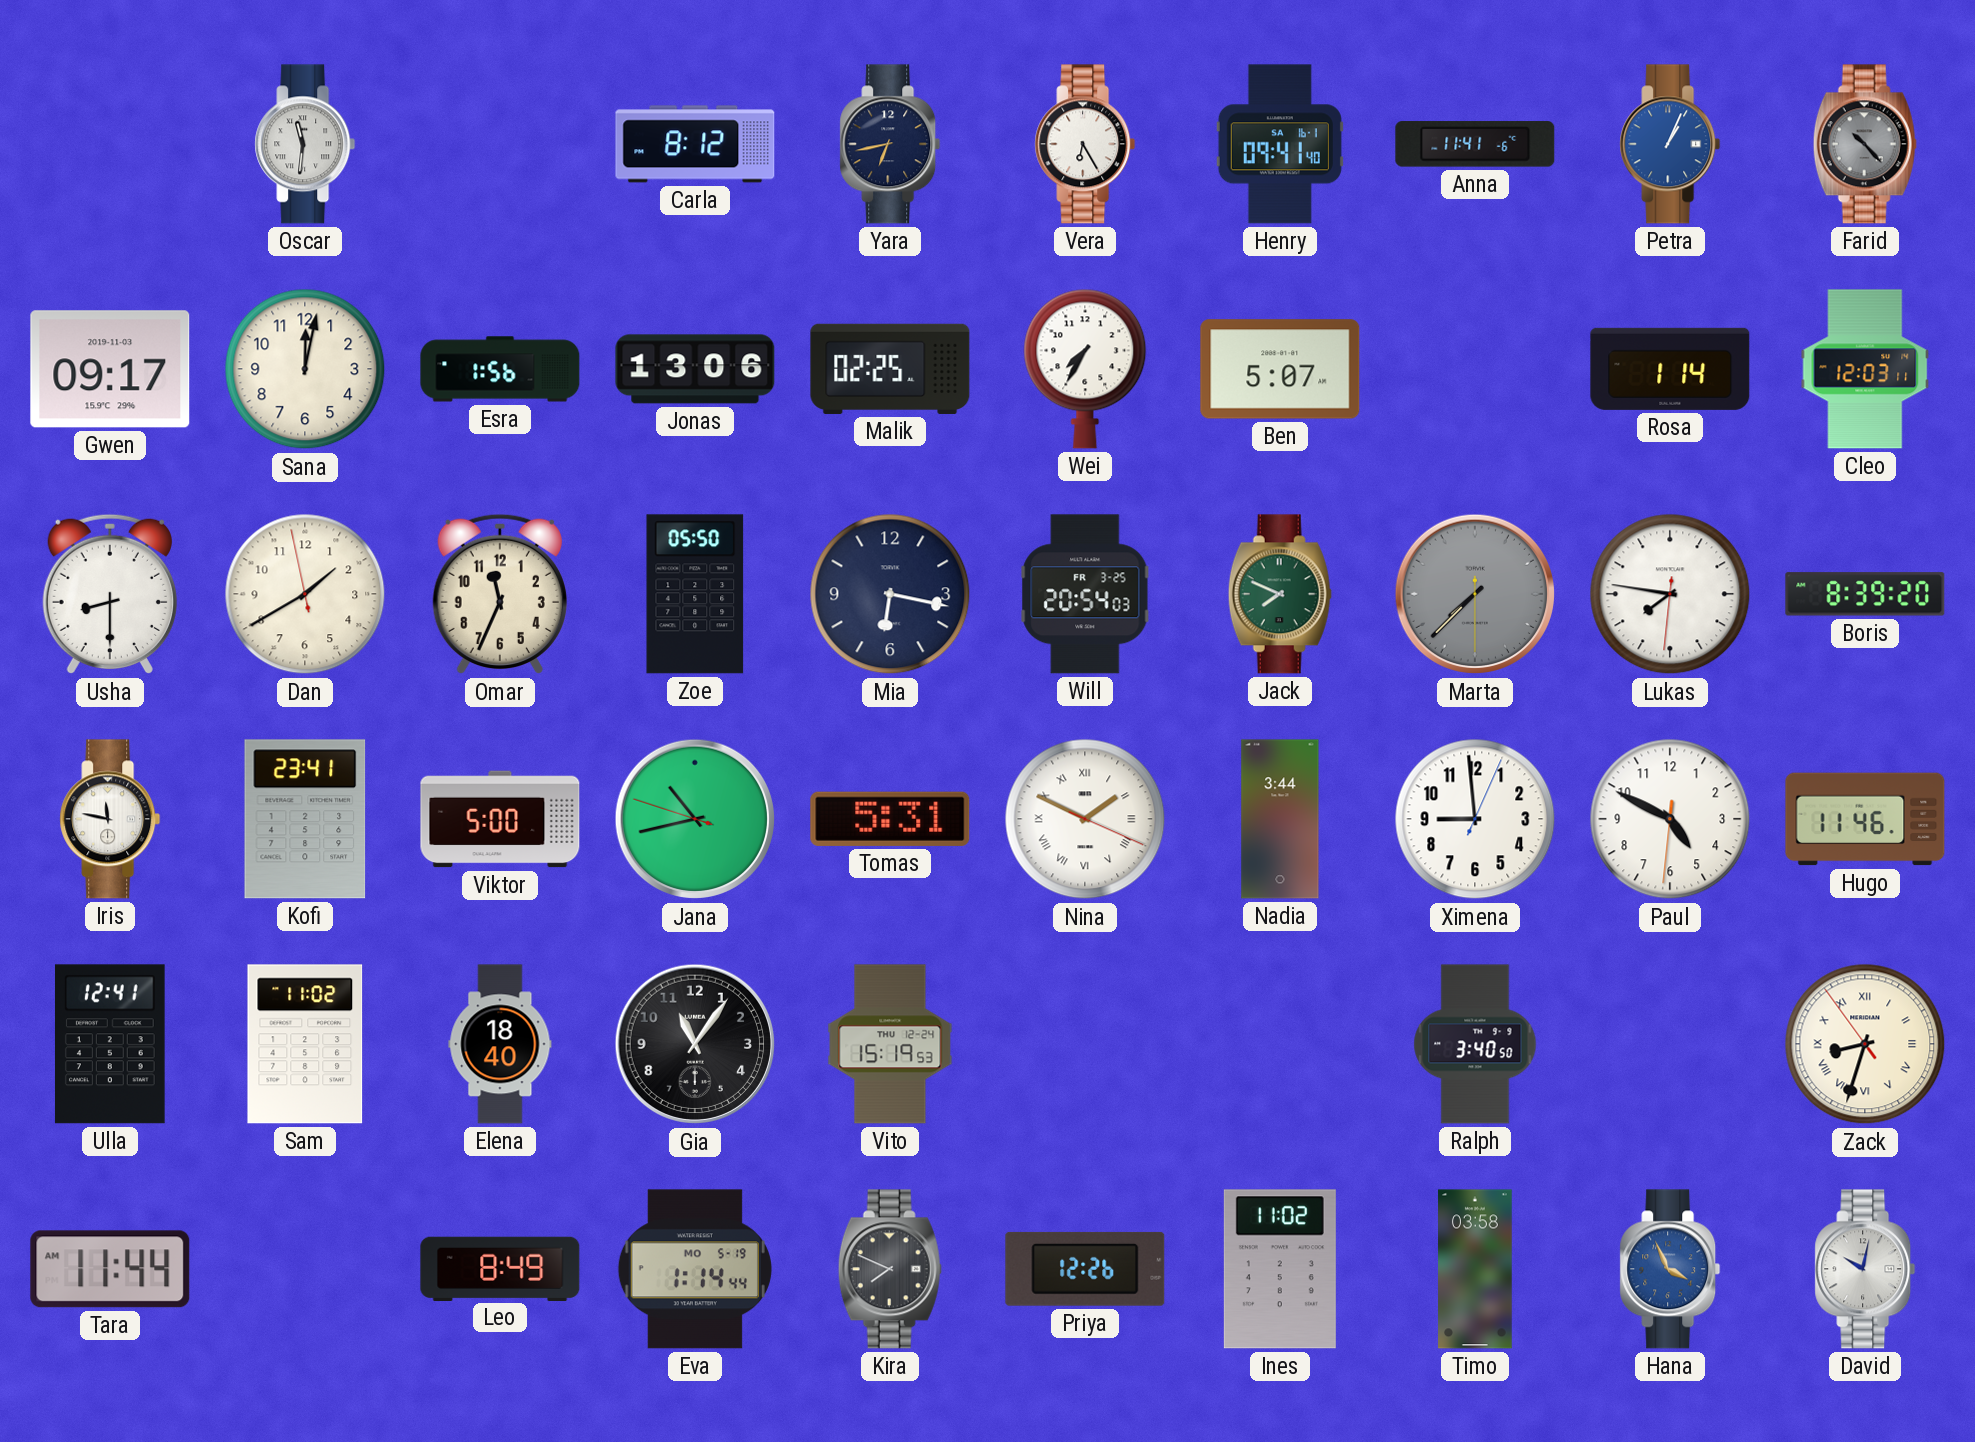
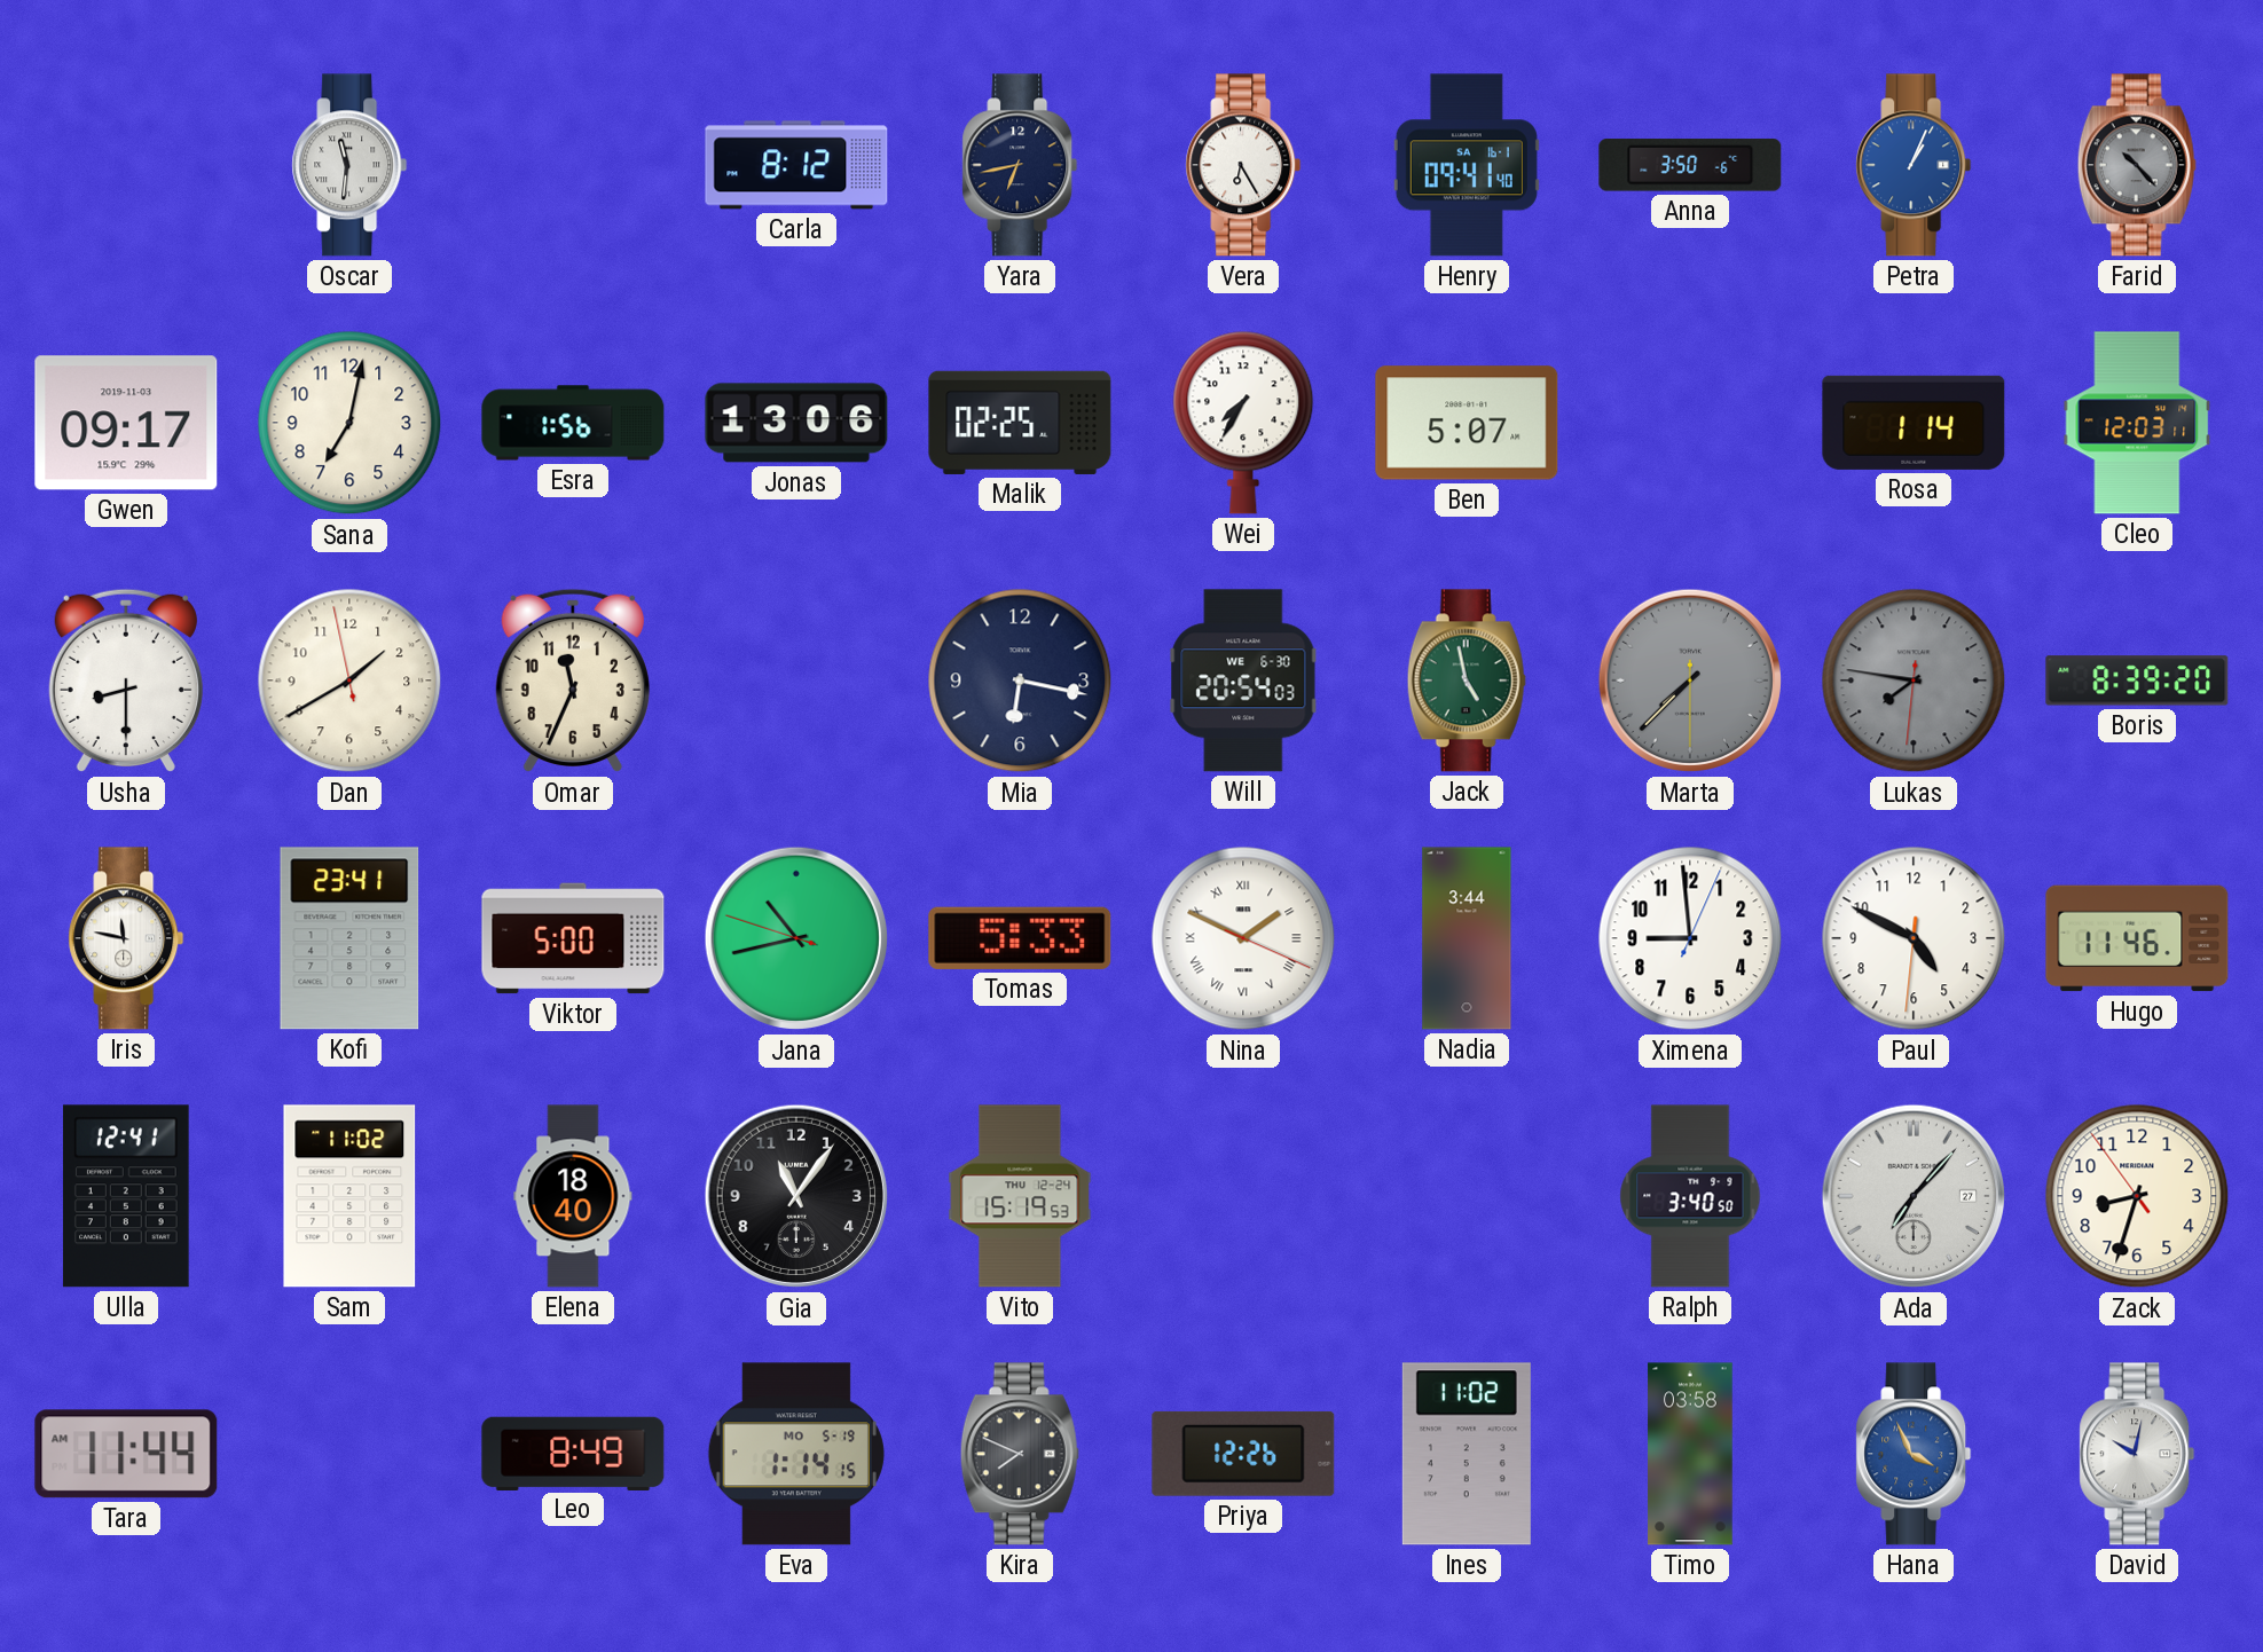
Anna: 11:41 -> 3:50 (1690, 165)
Sana: 12:02 -> 7:02 (349, 423)
Zoe: 05:50 -> none (695, 594)
Will date: FR 3-25 -> WE 6-30 (1243, 681)
Jack: 7:49 -> 4:58 (1467, 681)
Lukas dial: white -> grey (1914, 681)
Tomas: 5:31 -> 5:33 (1020, 938)
Ada: none -> 7:07 (1914, 1196)
Zack numerals: Roman -> Arabic (2137, 1196)
Eva: 1:14:44 -> 1:14:15 (796, 1454)
